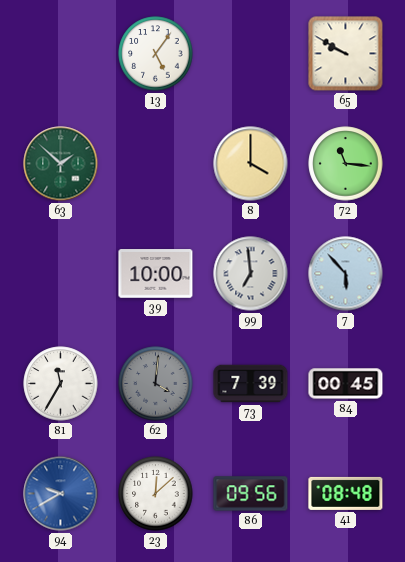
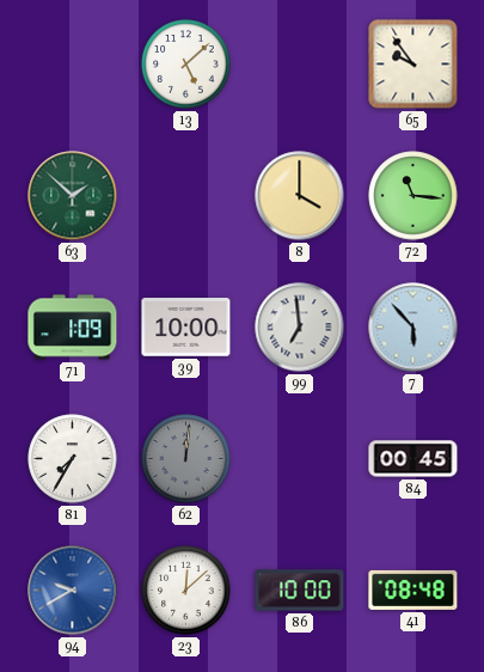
13: 5:06 -> 5:08 (186, 65)
65: 9:50 -> 9:54 (413, 65)
71: none -> 1:09 (73, 328)
81: 11:35 -> 7:35 (73, 459)
62: 4:01 -> 12:01 (186, 459)
73: 7:39 -> none (251, 384)
86: 09:56 -> 10:00 (300, 591)
